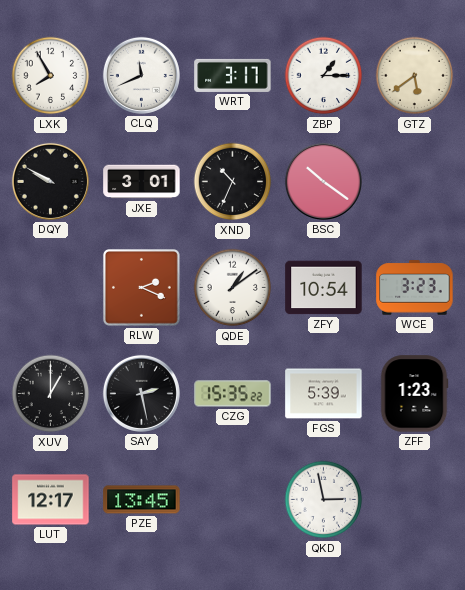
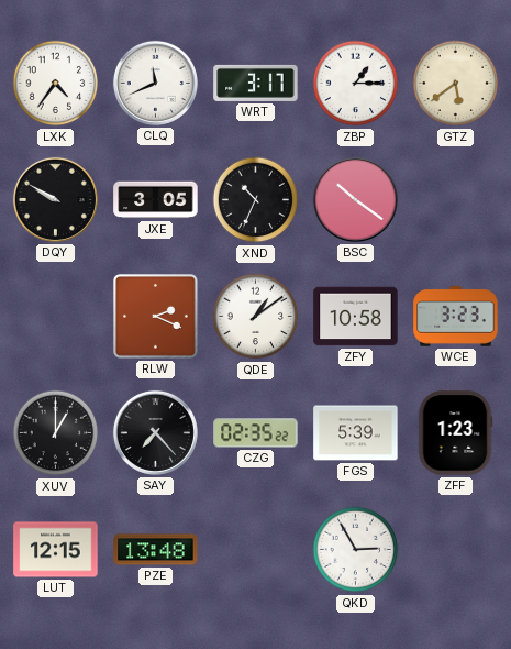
LXK: 7:55 -> 4:36 (56, 84)
JXE: 3:01 -> 3:05 (156, 200)
ZFY: 10:54 -> 10:58 (356, 317)
SAY: 2:28 -> 7:23 (155, 432)
CZG: 15:35 -> 02:35 (256, 433)
LUT: 12:17 -> 12:15 (56, 550)
PZE: 13:45 -> 13:48 (156, 550)
QKD: 2:58 -> 2:55 (356, 550)
